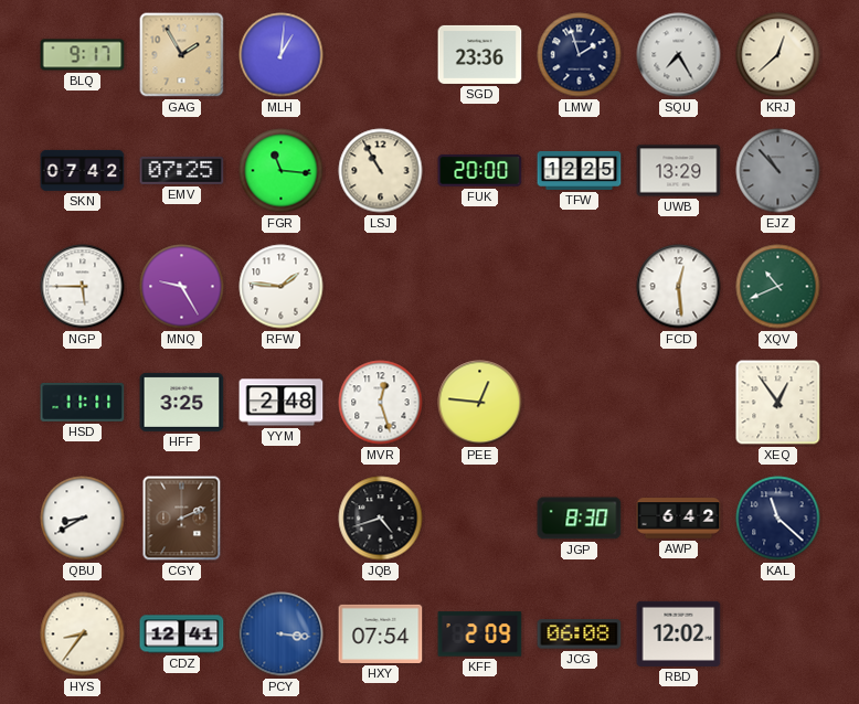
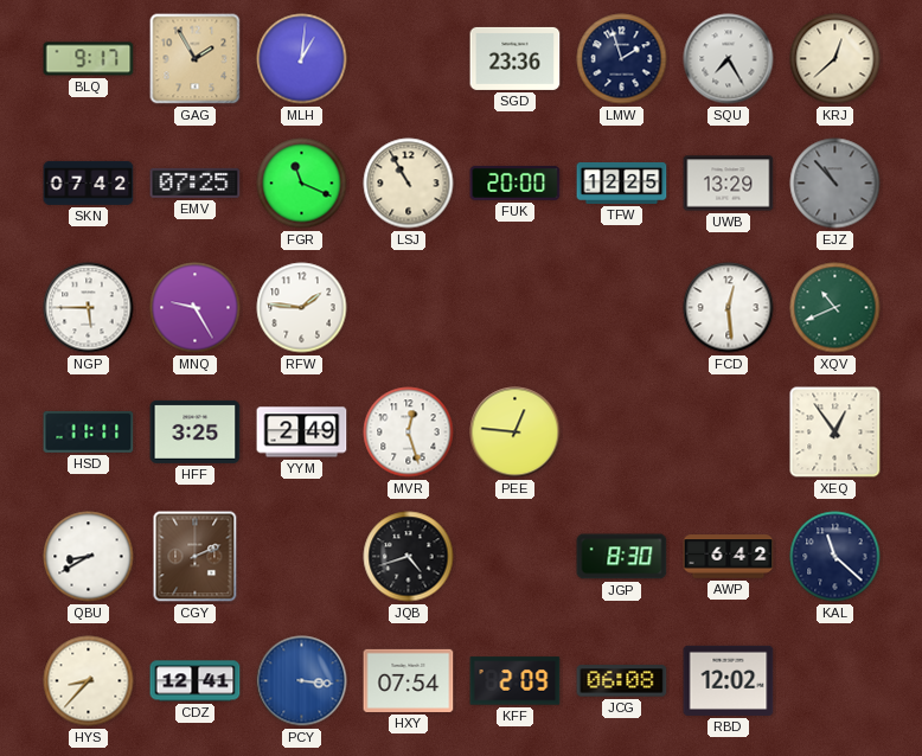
FGR: 11:16 -> 11:19 (302, 184)
YYM: 2:48 -> 2:49 (302, 433)
HYS: 8:36 -> 8:37 (89, 681)
